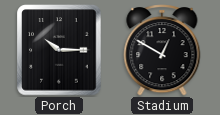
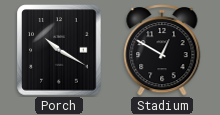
Porch: 10:15 -> 10:20 (59, 50)
